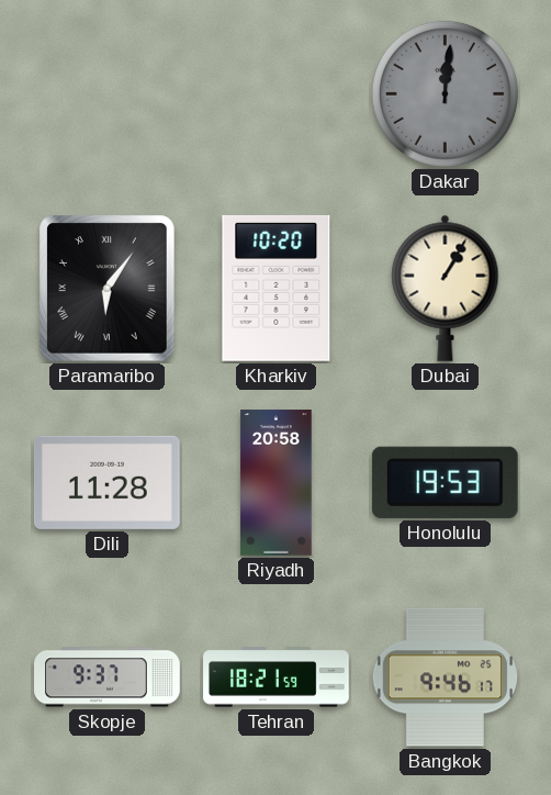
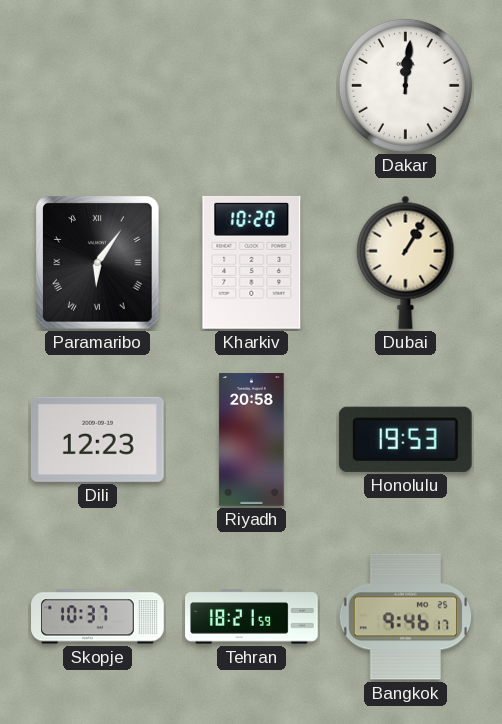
Dakar dial: grey -> white (405, 85)
Dili: 11:28 -> 12:23 (97, 439)
Skopje: 9:37 -> 10:37 (98, 617)
